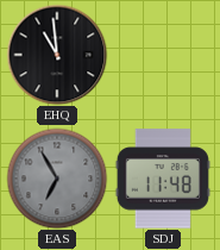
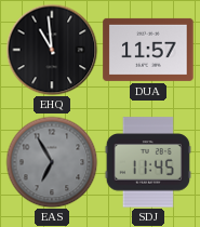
DUA: none -> 11:57 (148, 50)
SDJ: 11:48 -> 11:45 (148, 162)
